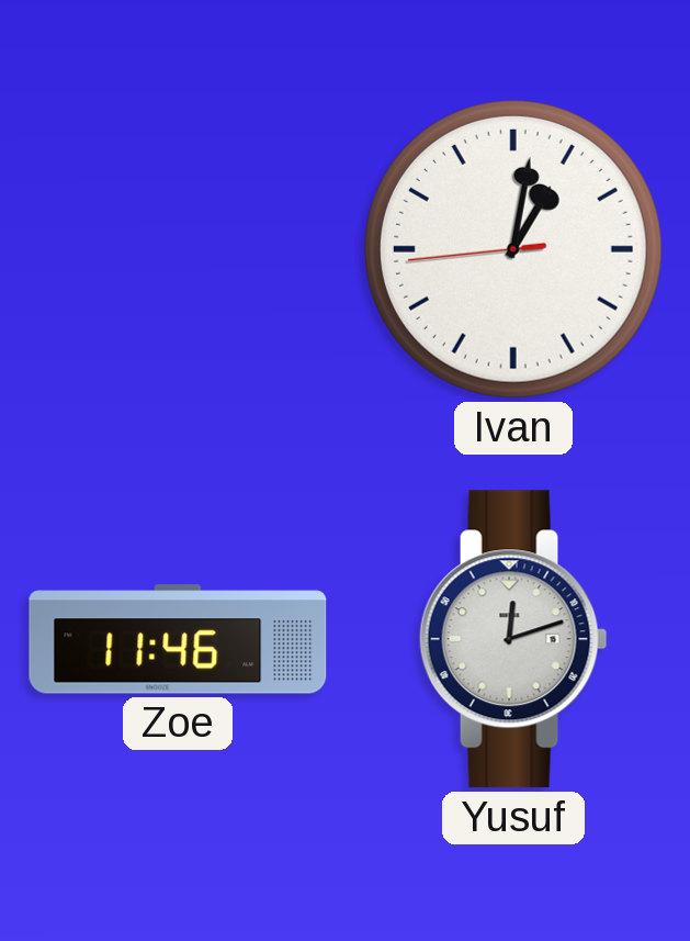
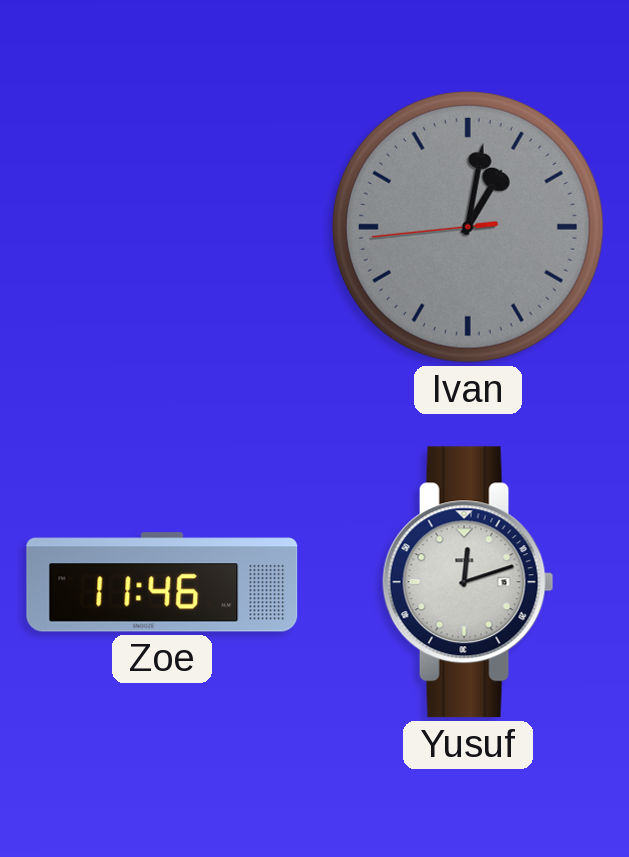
Ivan dial: white -> grey (468, 227)
